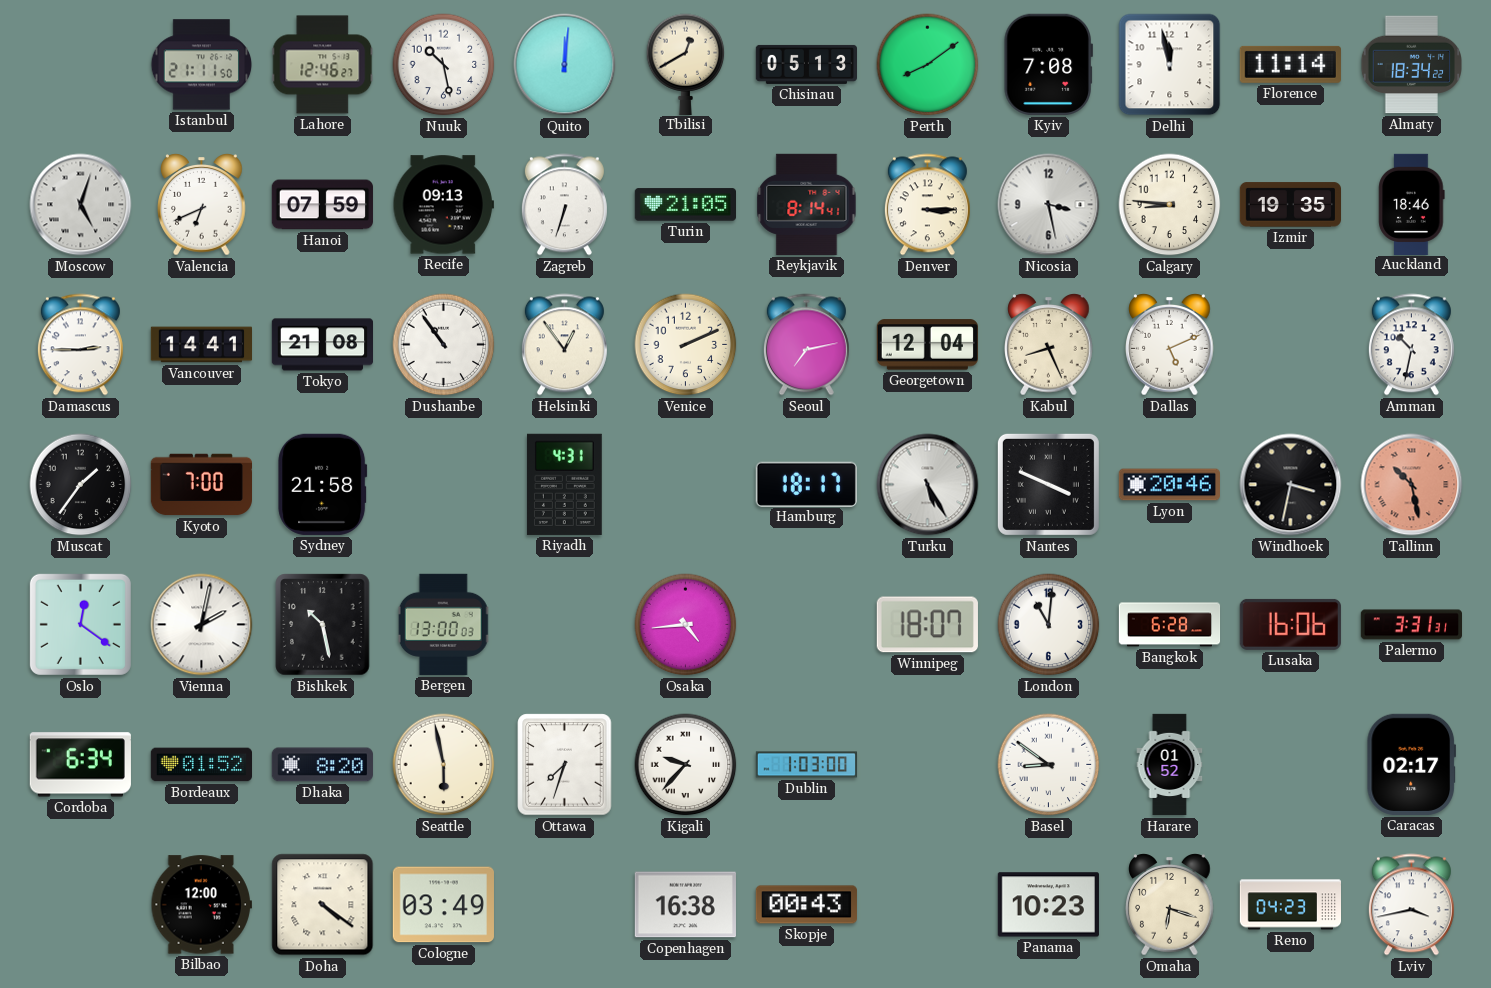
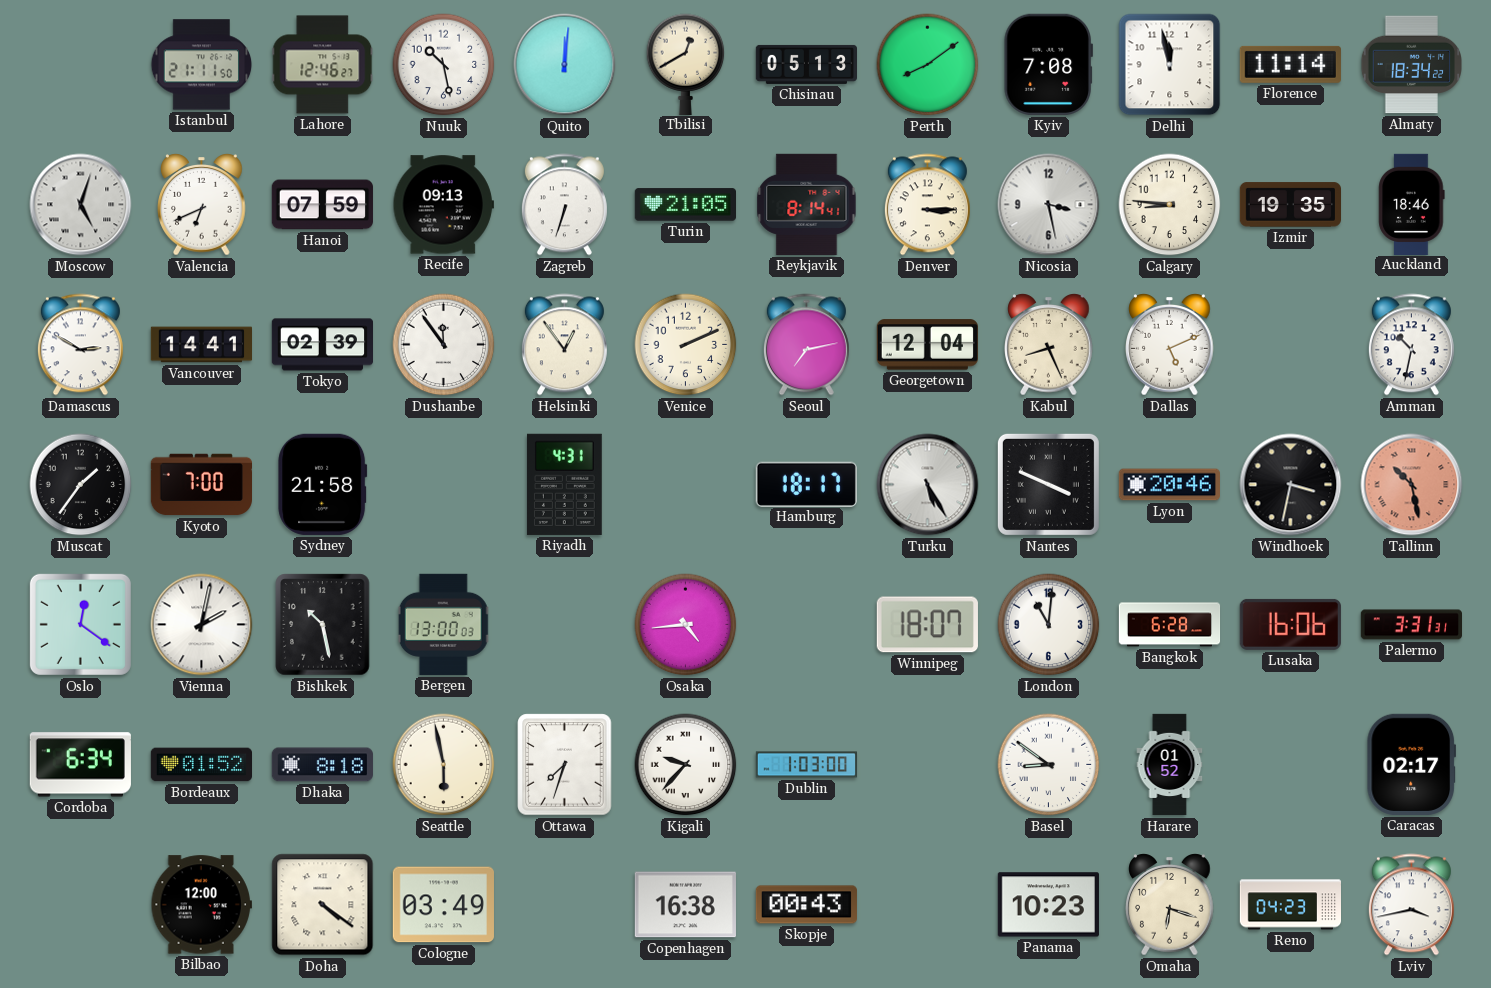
Damascus: 2:45 -> 2:50 (80, 345)
Tokyo: 21:08 -> 02:39 (322, 345)
Dushanbe: 10:54 -> 11:54 (444, 345)
Dhaka: 8:20 -> 8:18 (322, 765)
